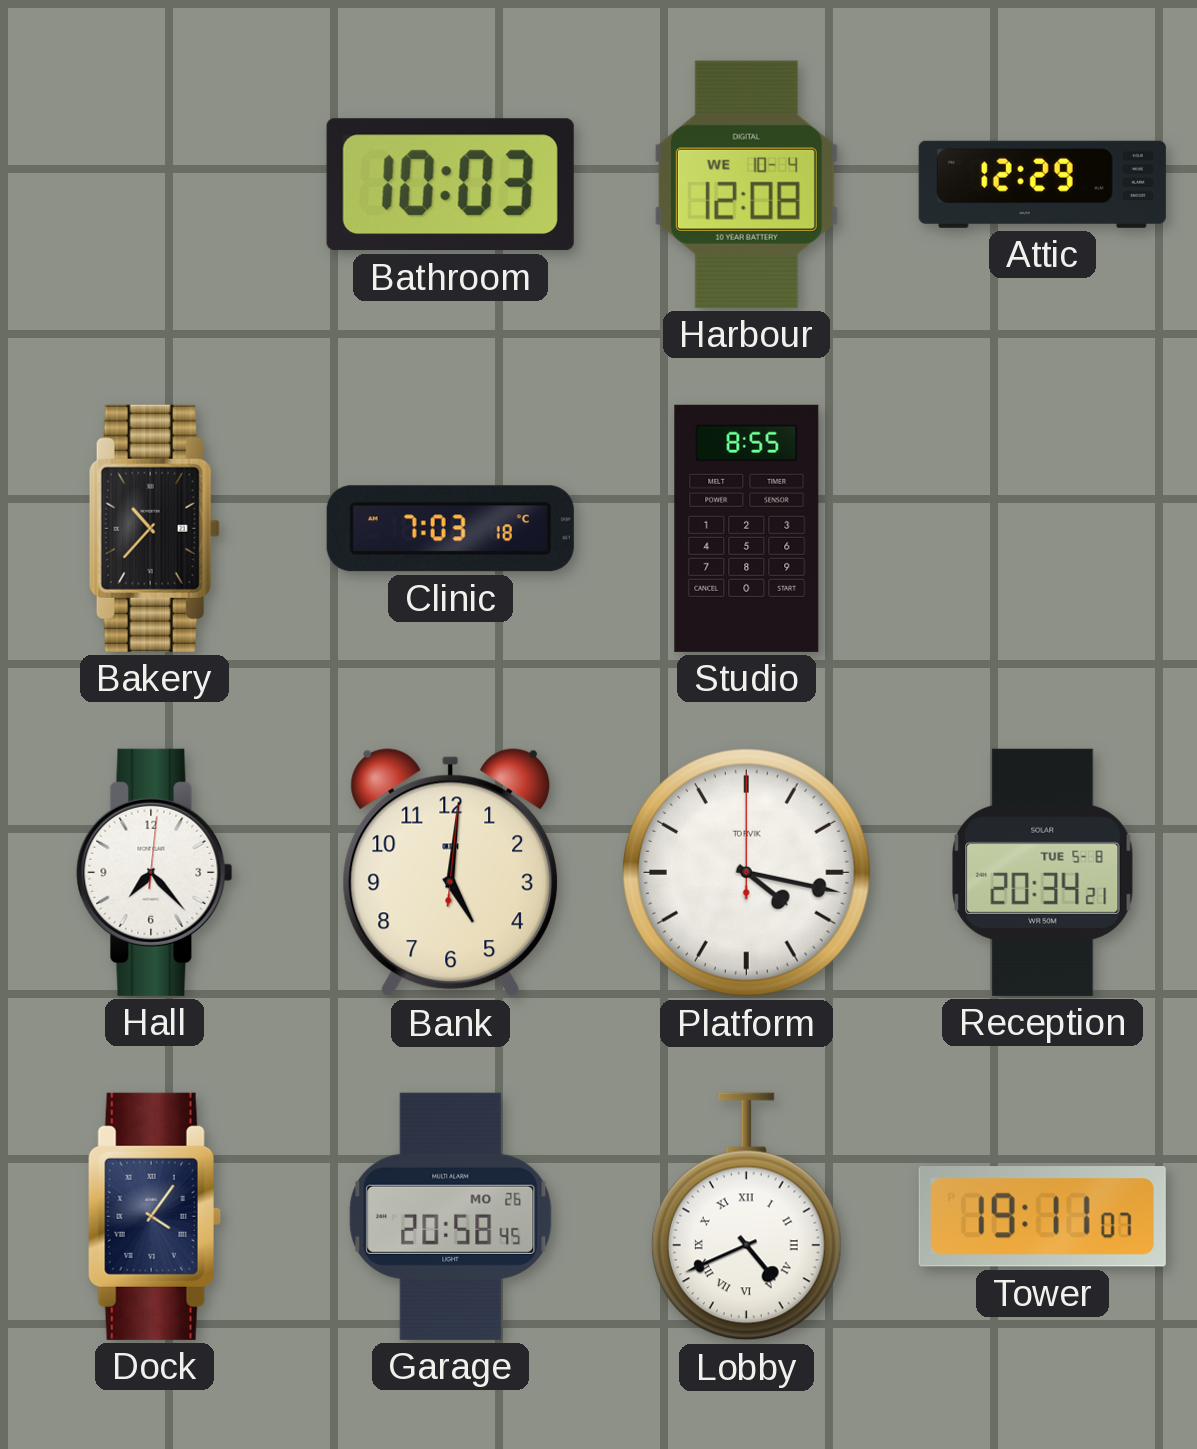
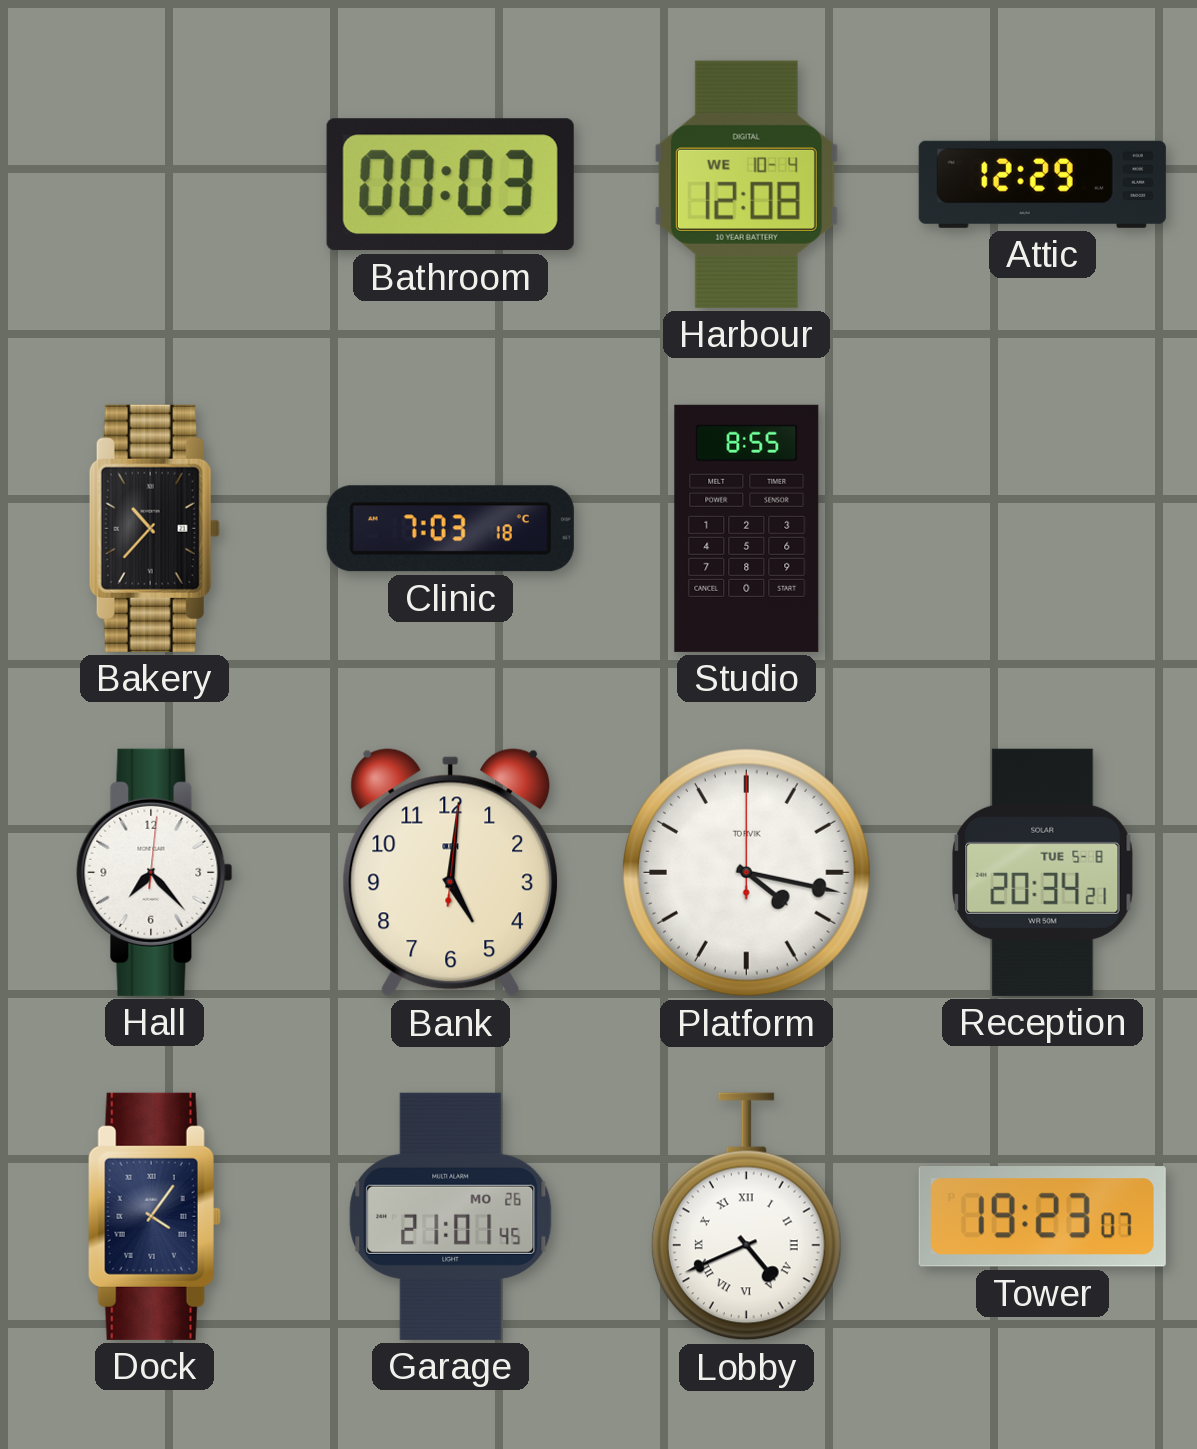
Bathroom: 10:03 -> 00:03 (450, 185)
Garage: 20:58 -> 21:01 (451, 1216)
Tower: 19:11 -> 19:23 (1042, 1217)
